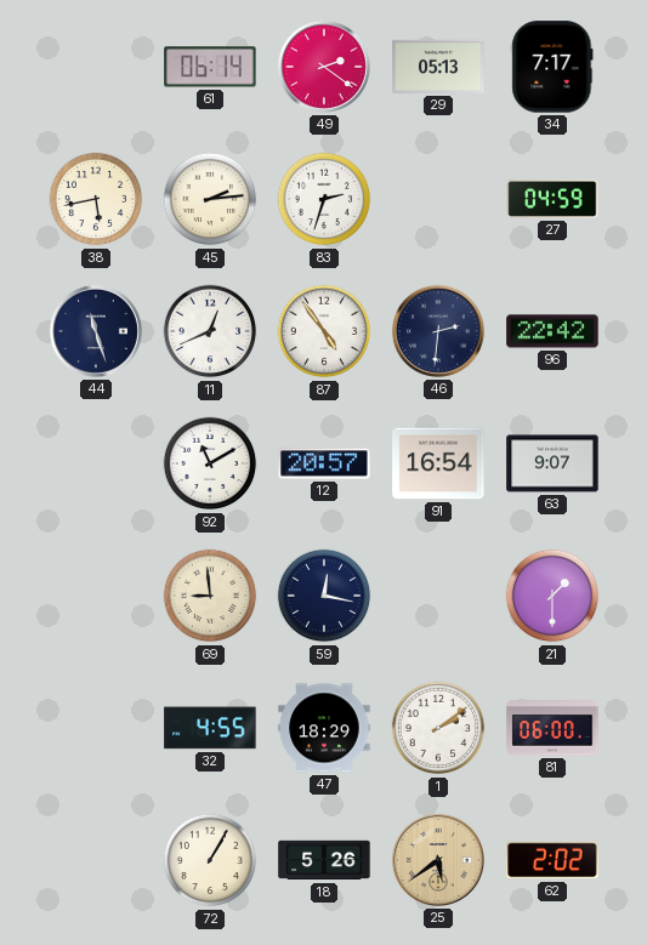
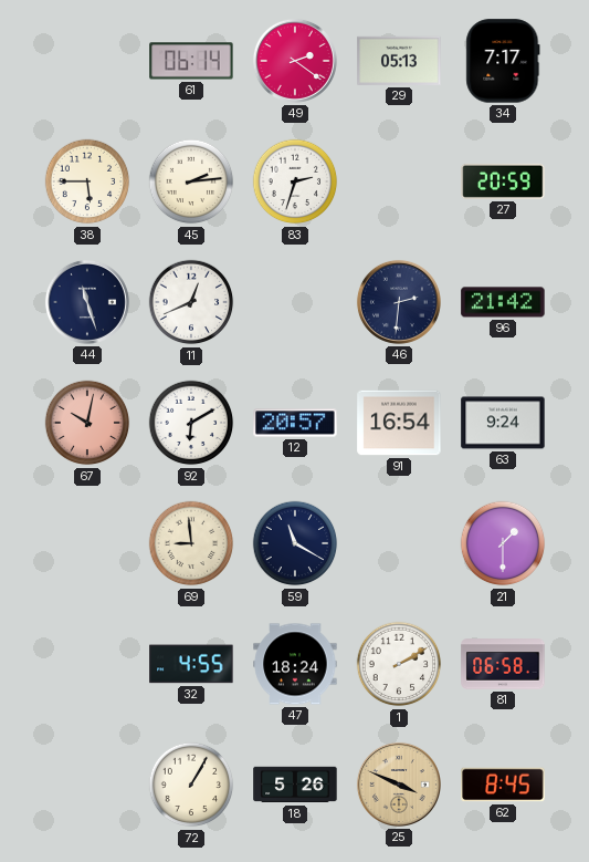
38: 5:43 -> 5:45 (87, 181)
27: 04:59 -> 20:59 (503, 181)
87: 4:54 -> none (324, 331)
96: 22:42 -> 21:42 (503, 302)
67: none -> 10:02 (87, 423)
92: 11:10 -> 6:10 (191, 423)
63: 9:07 -> 9:24 (503, 423)
59: 12:17 -> 11:20 (295, 543)
47: 18:29 -> 18:24 (295, 664)
1: 2:09 -> 2:10 (399, 664)
81: 06:00 -> 06:58 (503, 664)
25: 5:39 -> 3:49 (399, 785)
62: 2:02 -> 8:45 (503, 785)
